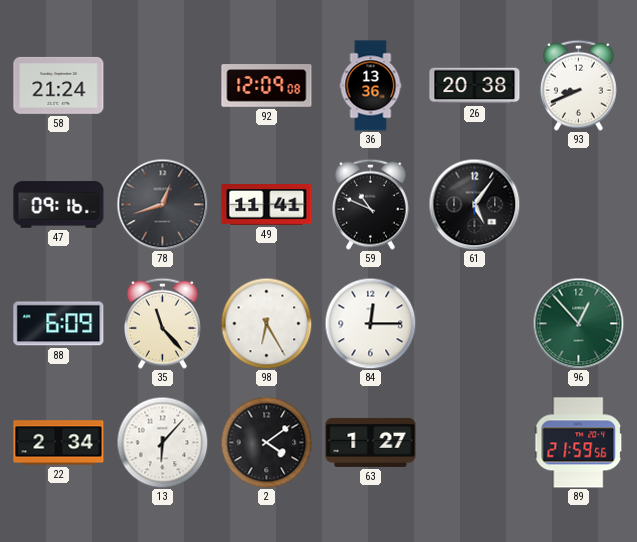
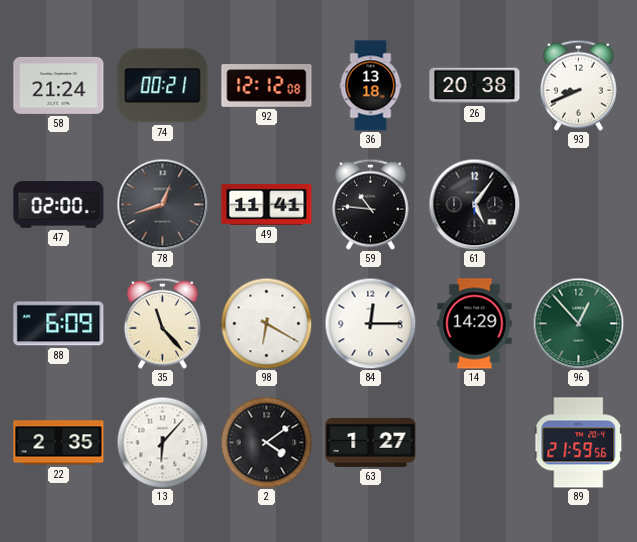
74: none -> 00:21 (163, 86)
92: 12:09 -> 12:12 (267, 86)
36: 13:36 -> 13:18 (371, 86)
47: 09:16 -> 02:00 (59, 205)
59: 10:49 -> 10:46 (370, 204)
98: 6:25 -> 6:20 (266, 323)
14: none -> 14:29 (475, 324)
22: 2:34 -> 2:35 (59, 443)
